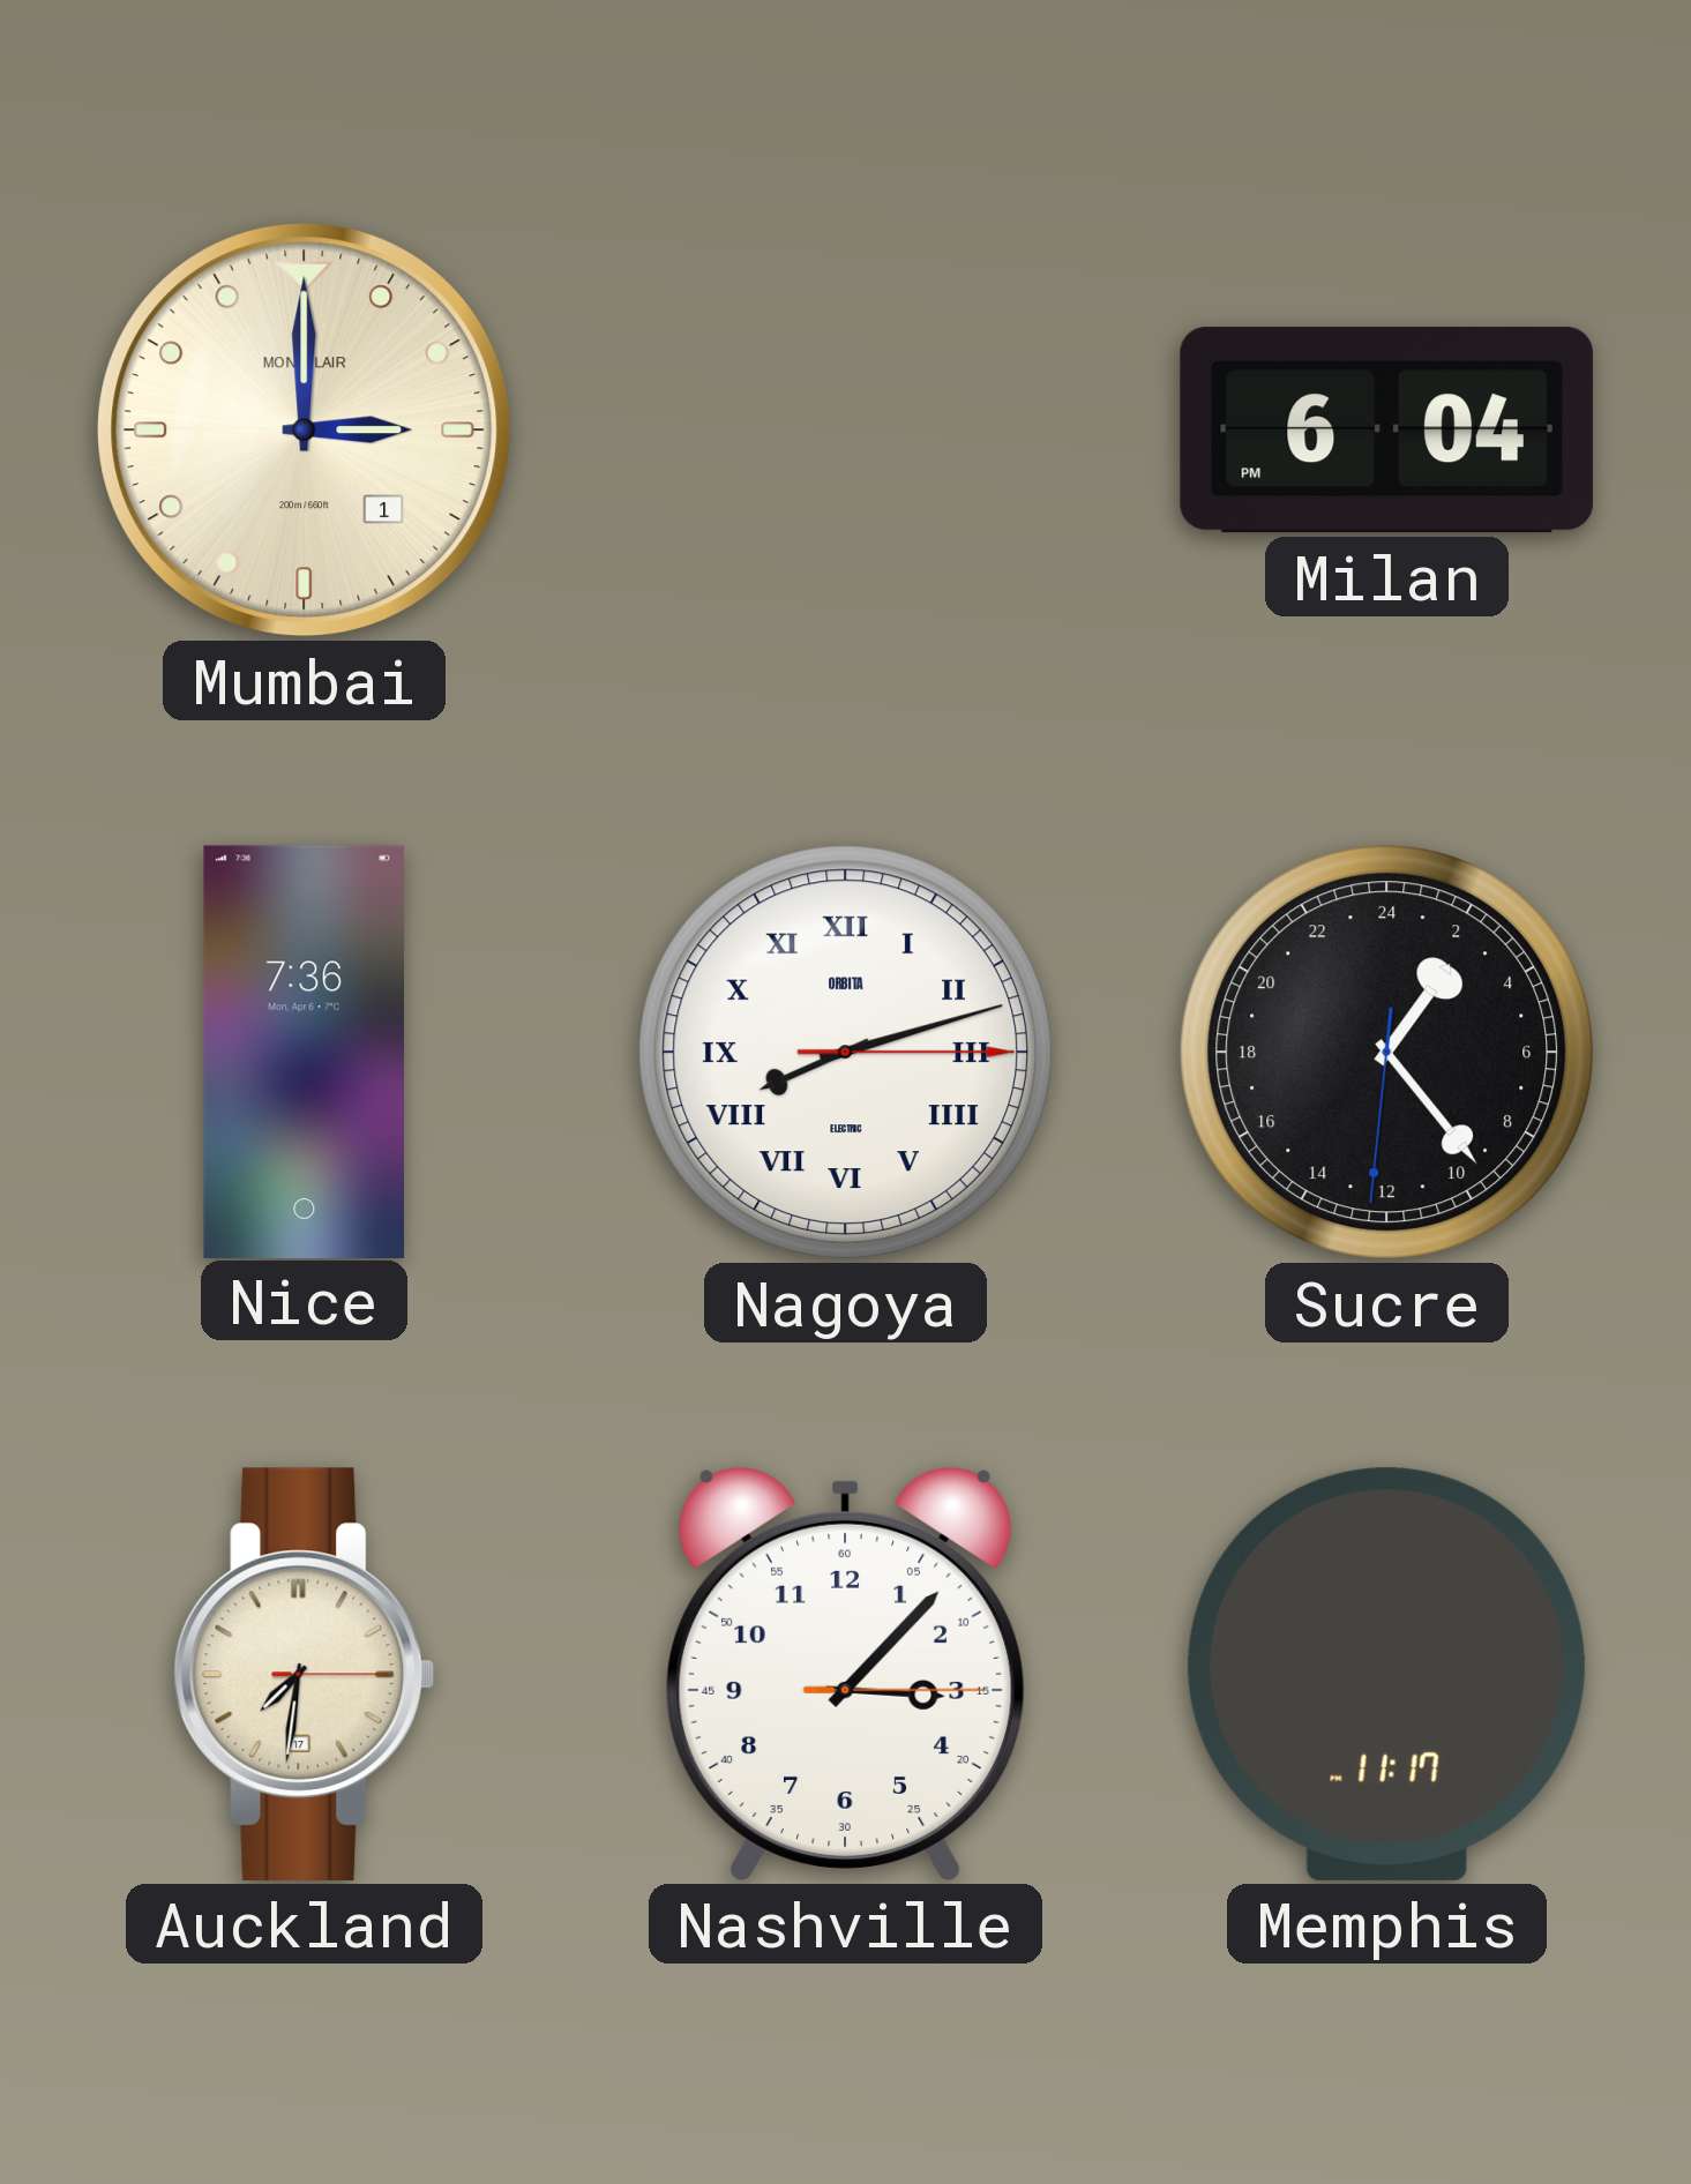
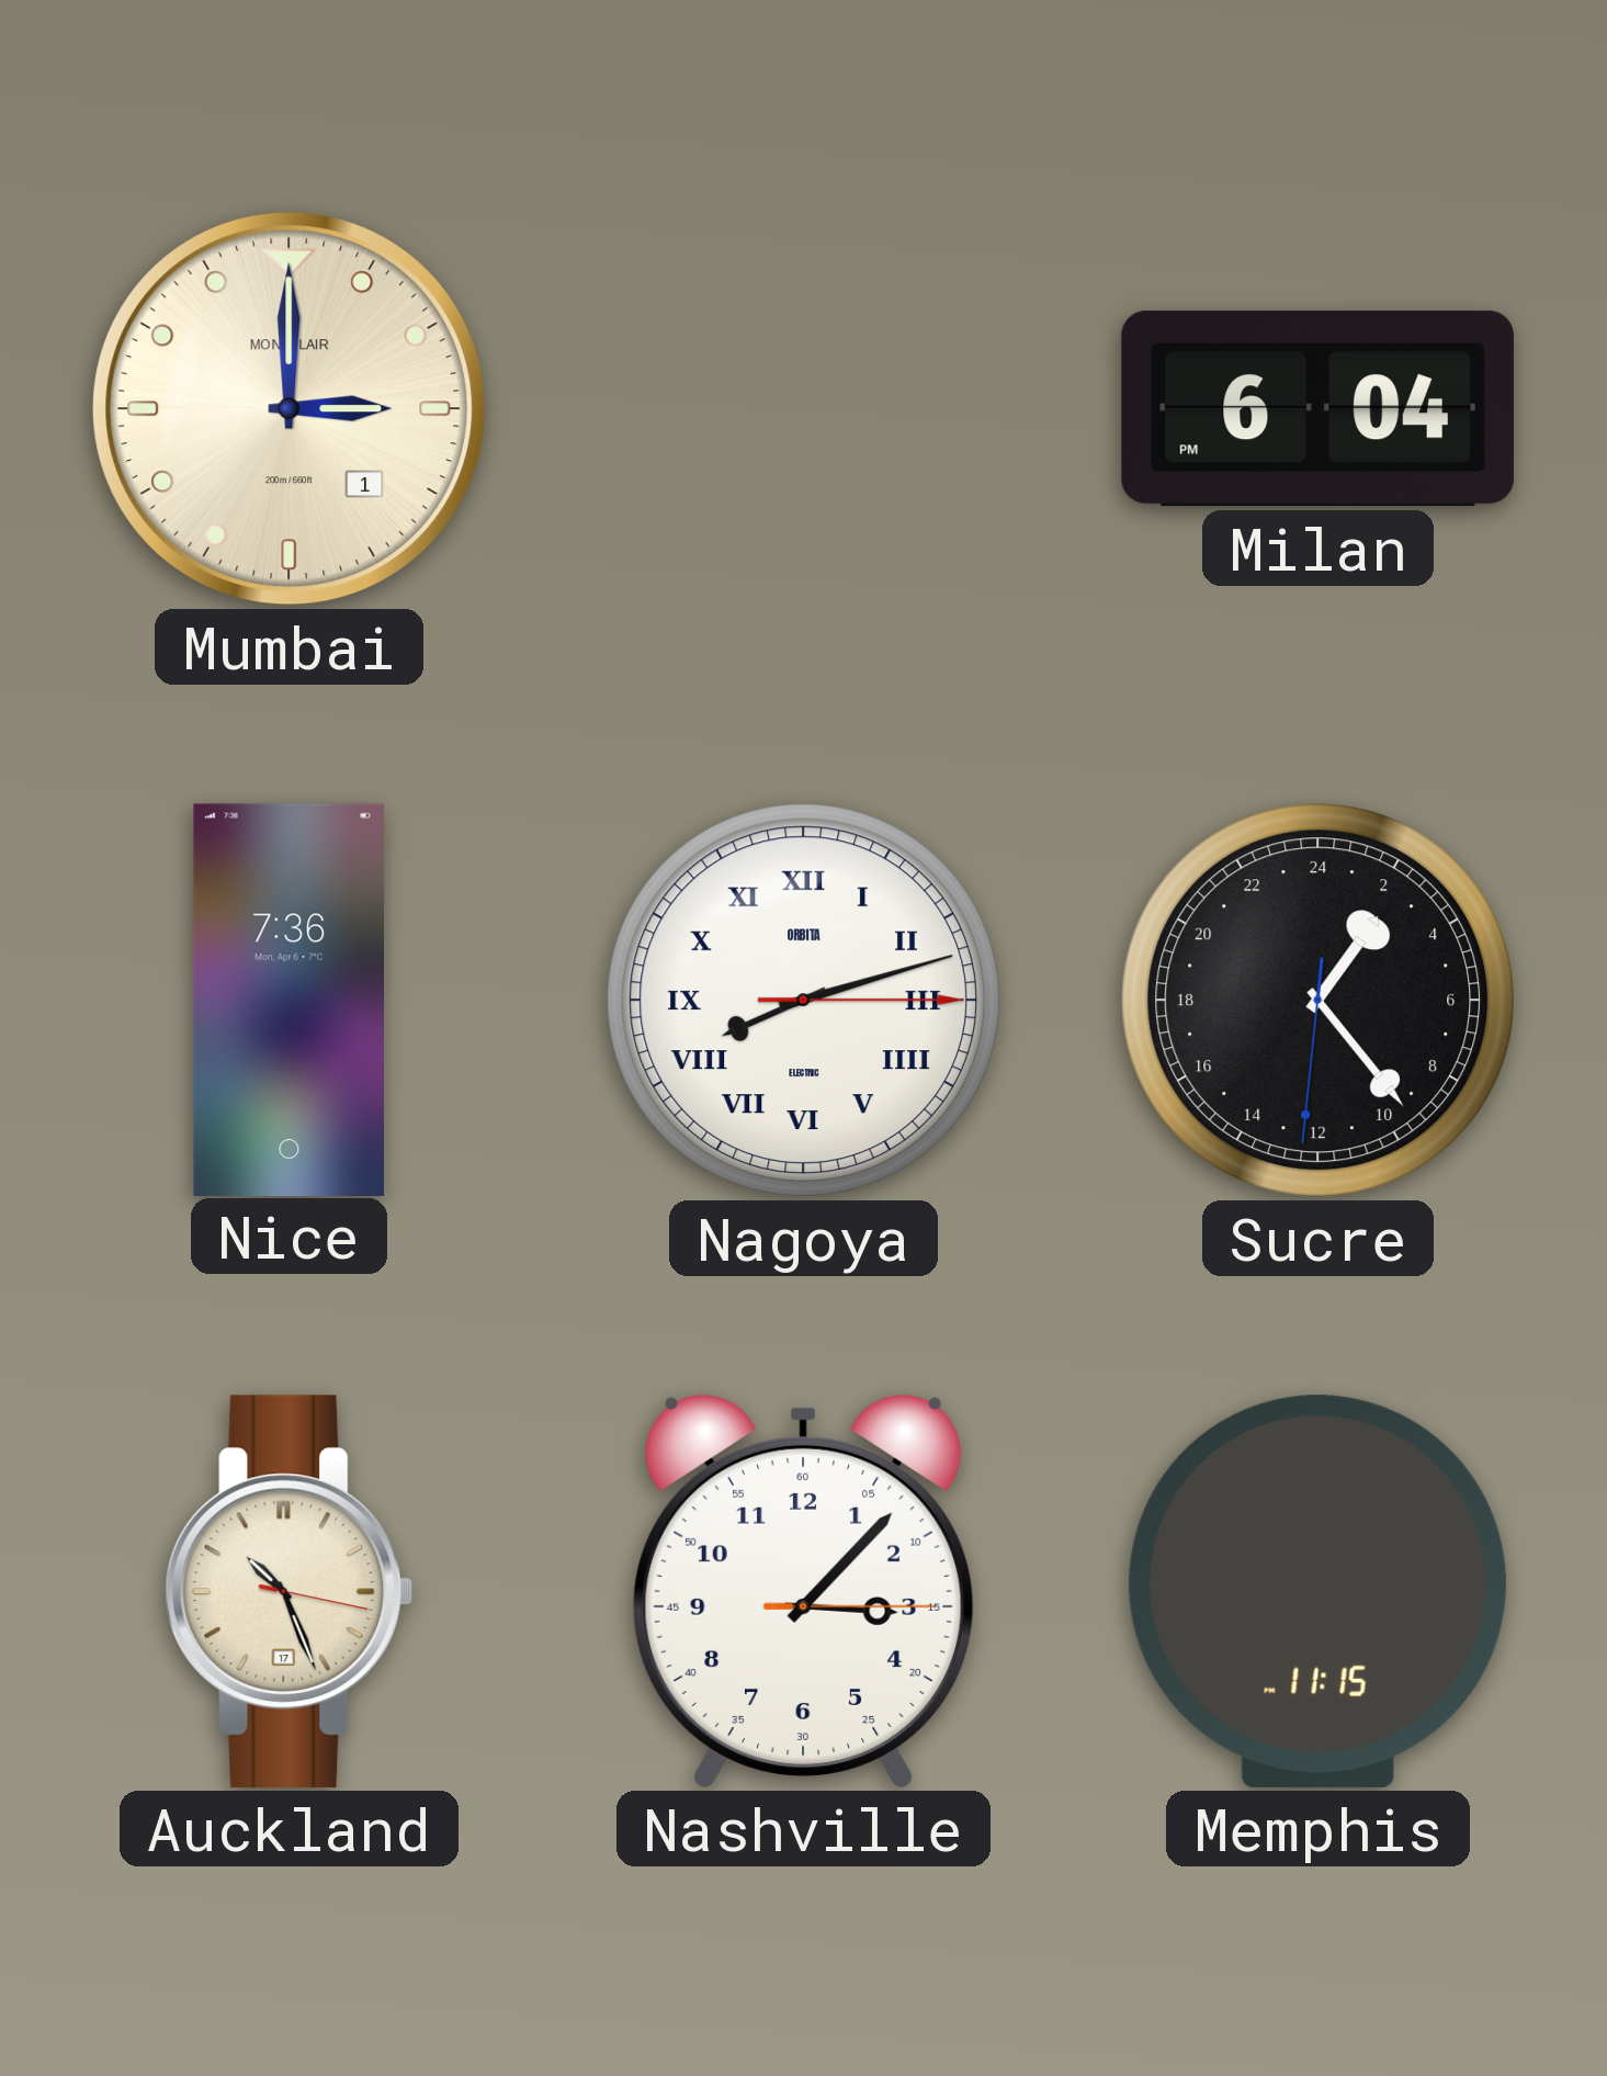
Auckland: 7:31 -> 10:26 (290, 1591)
Memphis: 11:17 -> 11:15 (1317, 1591)
